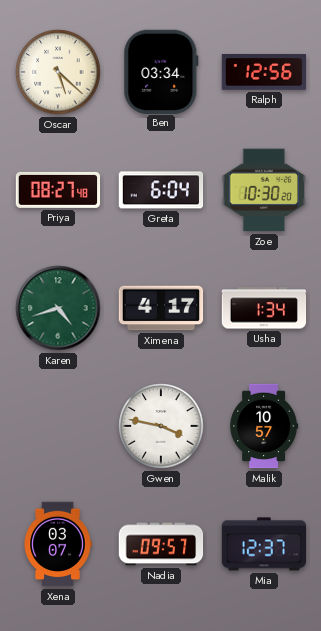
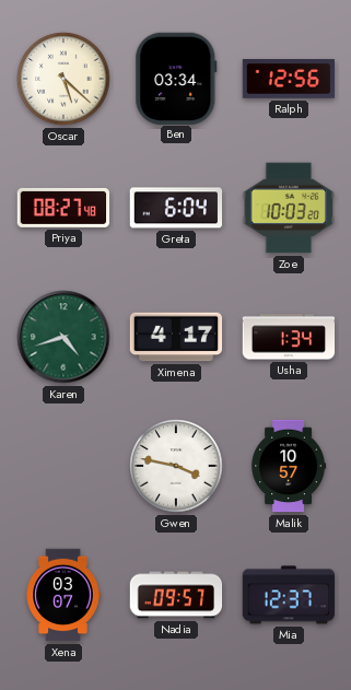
Zoe: 10:30 -> 10:03 (289, 208)
